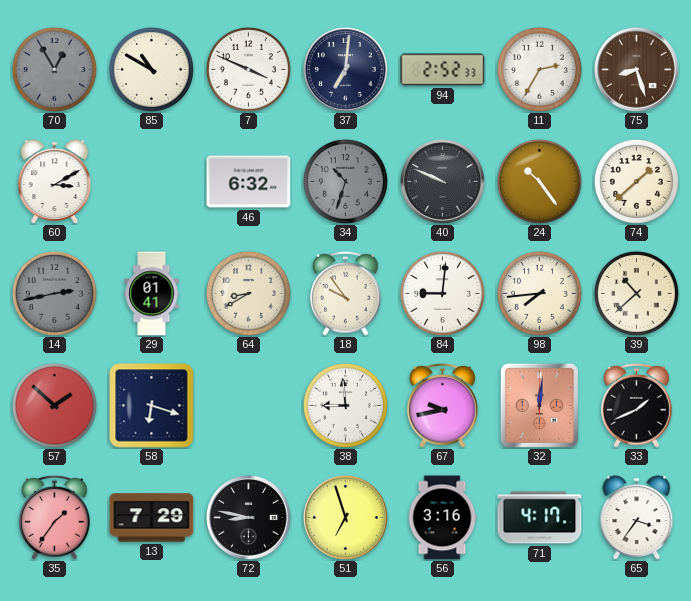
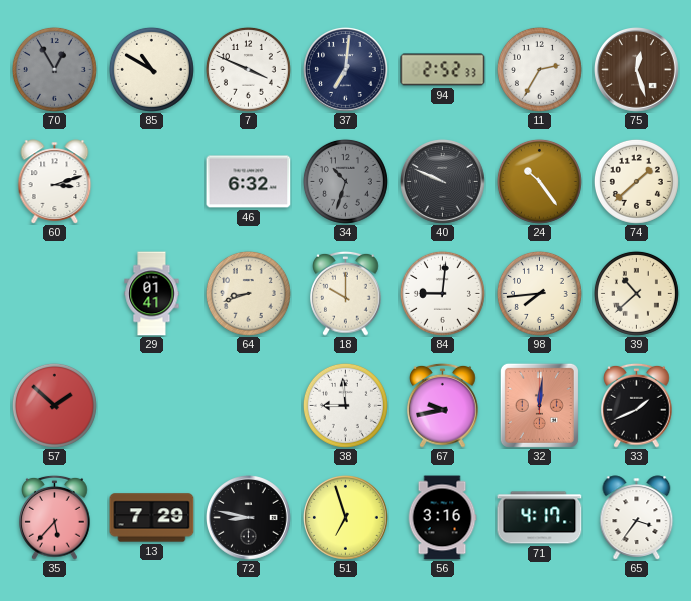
75: 8:27 -> 12:27 (637, 70)
60: 3:10 -> 3:12 (55, 182)
14: 2:43 -> none (54, 293)
64: 8:40 -> 8:42 (248, 293)
18: 9:54 -> 10:00 (346, 293)
58: 6:18 -> none (152, 406)
35: 1:36 -> 5:37 (55, 517)
